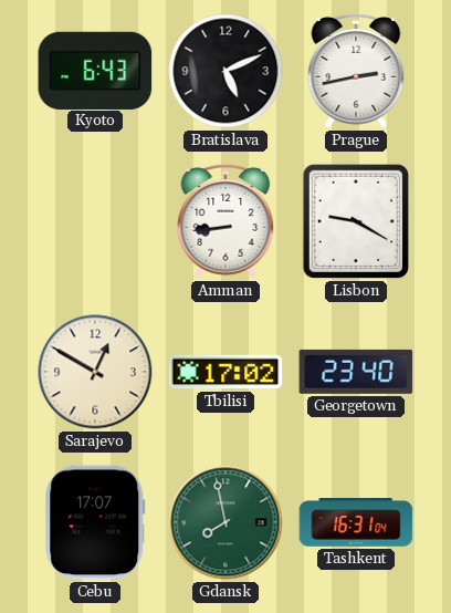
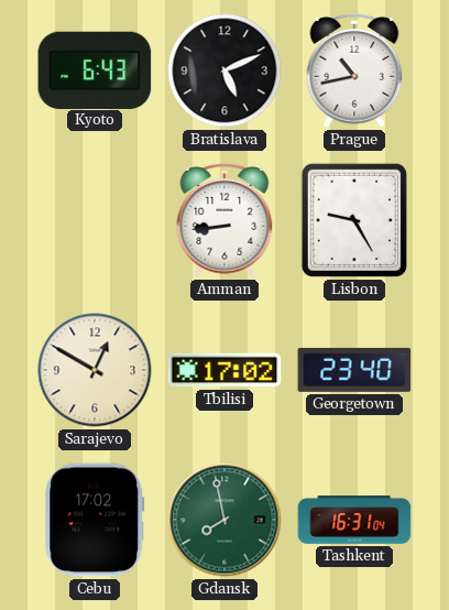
Prague: 2:43 -> 10:43 (354, 70)
Lisbon: 9:20 -> 9:25 (354, 220)
Cebu: 17:07 -> 17:02 (95, 520)
